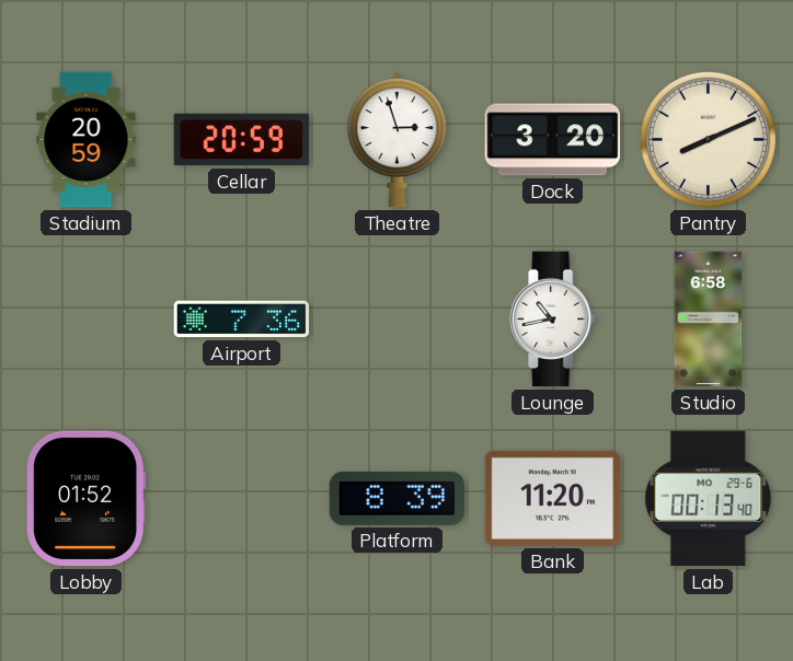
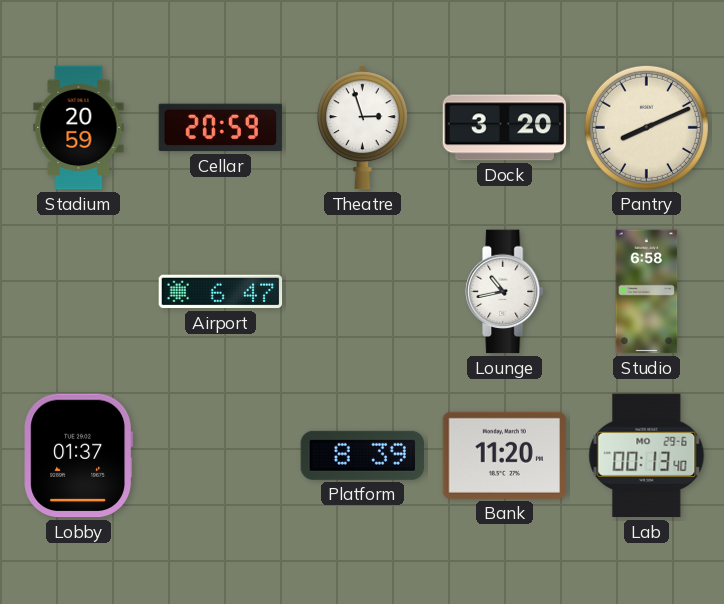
Airport: 7:36 -> 6:47 (221, 292)
Lobby: 01:52 -> 01:37 (79, 456)
